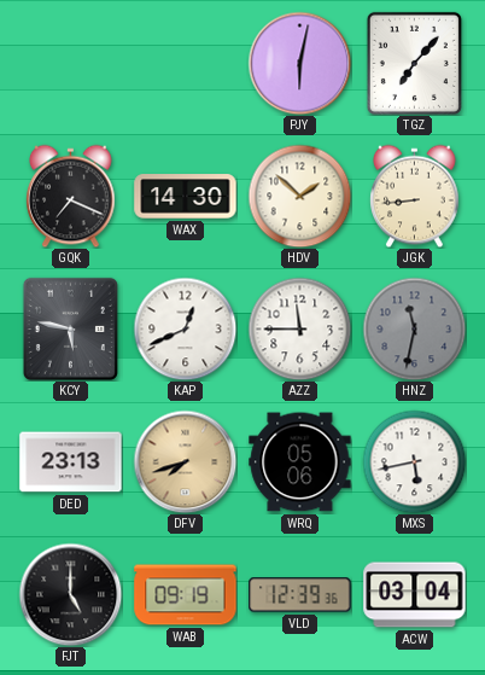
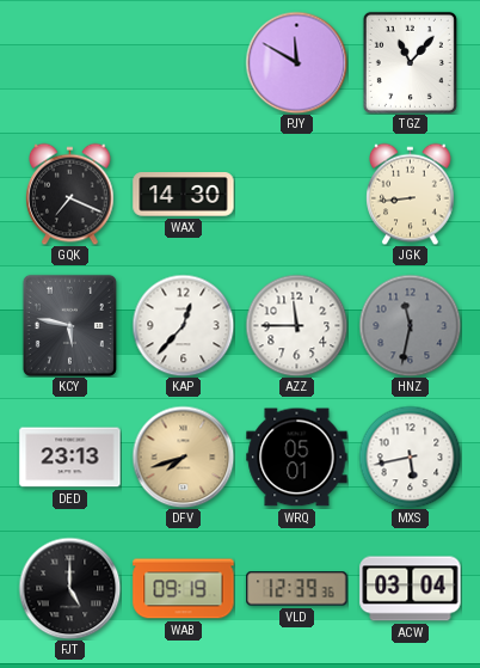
PJY: 6:02 -> 11:50 (296, 62)
TGZ: 7:07 -> 11:07 (410, 62)
HDV: 1:52 -> none (299, 196)
KAP: 12:41 -> 12:37 (183, 325)
WRQ: 05:06 -> 05:01 (297, 458)
